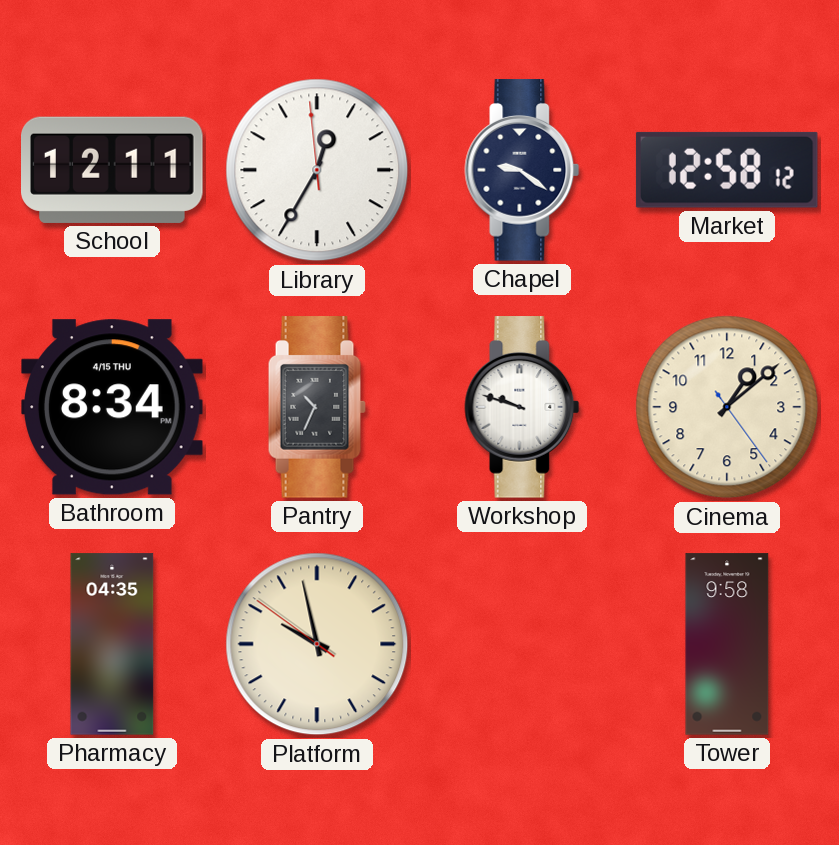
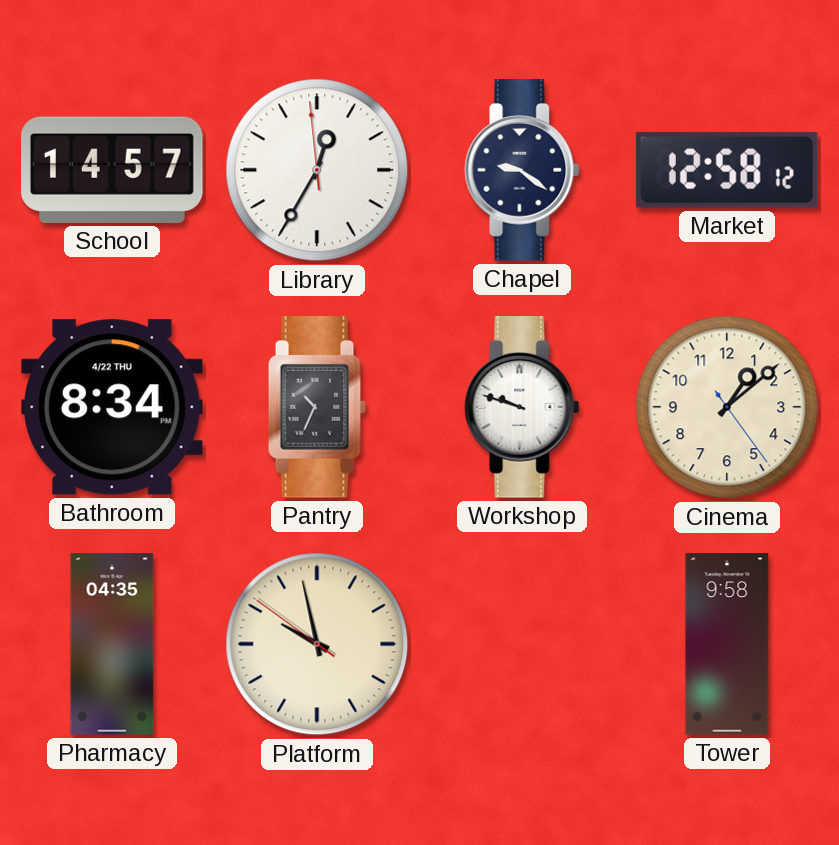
School: 12:11 -> 14:57 (112, 170)
Bathroom date: 4/15 THU -> 4/22 THU (112, 407)
